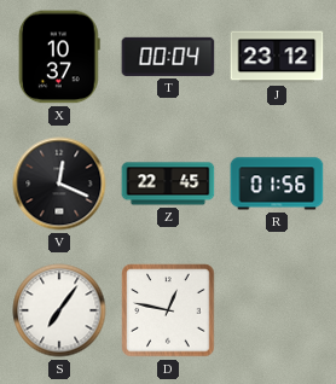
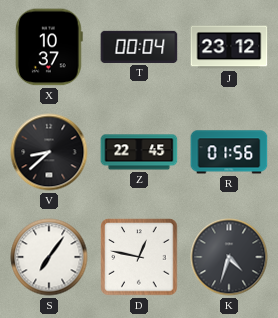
V: 12:19 -> 8:38 (49, 152)
K: none -> 4:33 (229, 257)
